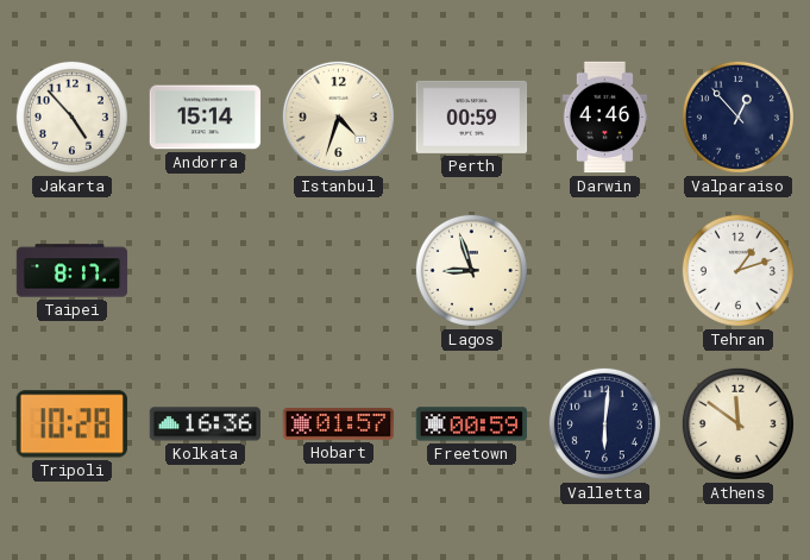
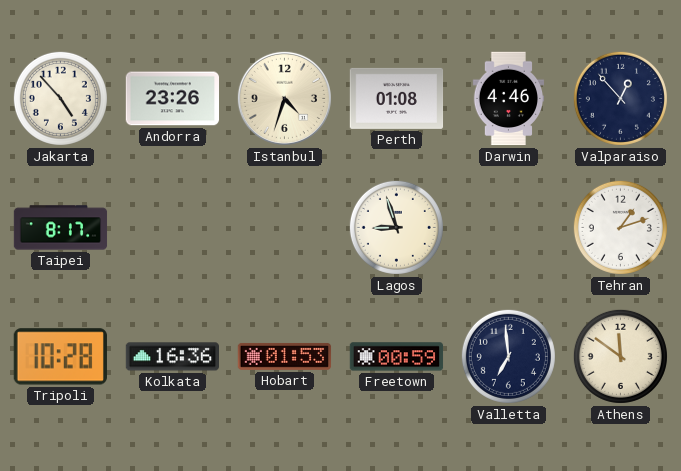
Andorra: 15:14 -> 23:26 (173, 99)
Perth: 00:59 -> 01:08 (397, 98)
Hobart: 01:57 -> 01:53 (285, 356)
Valletta: 6:01 -> 6:59 (508, 356)
